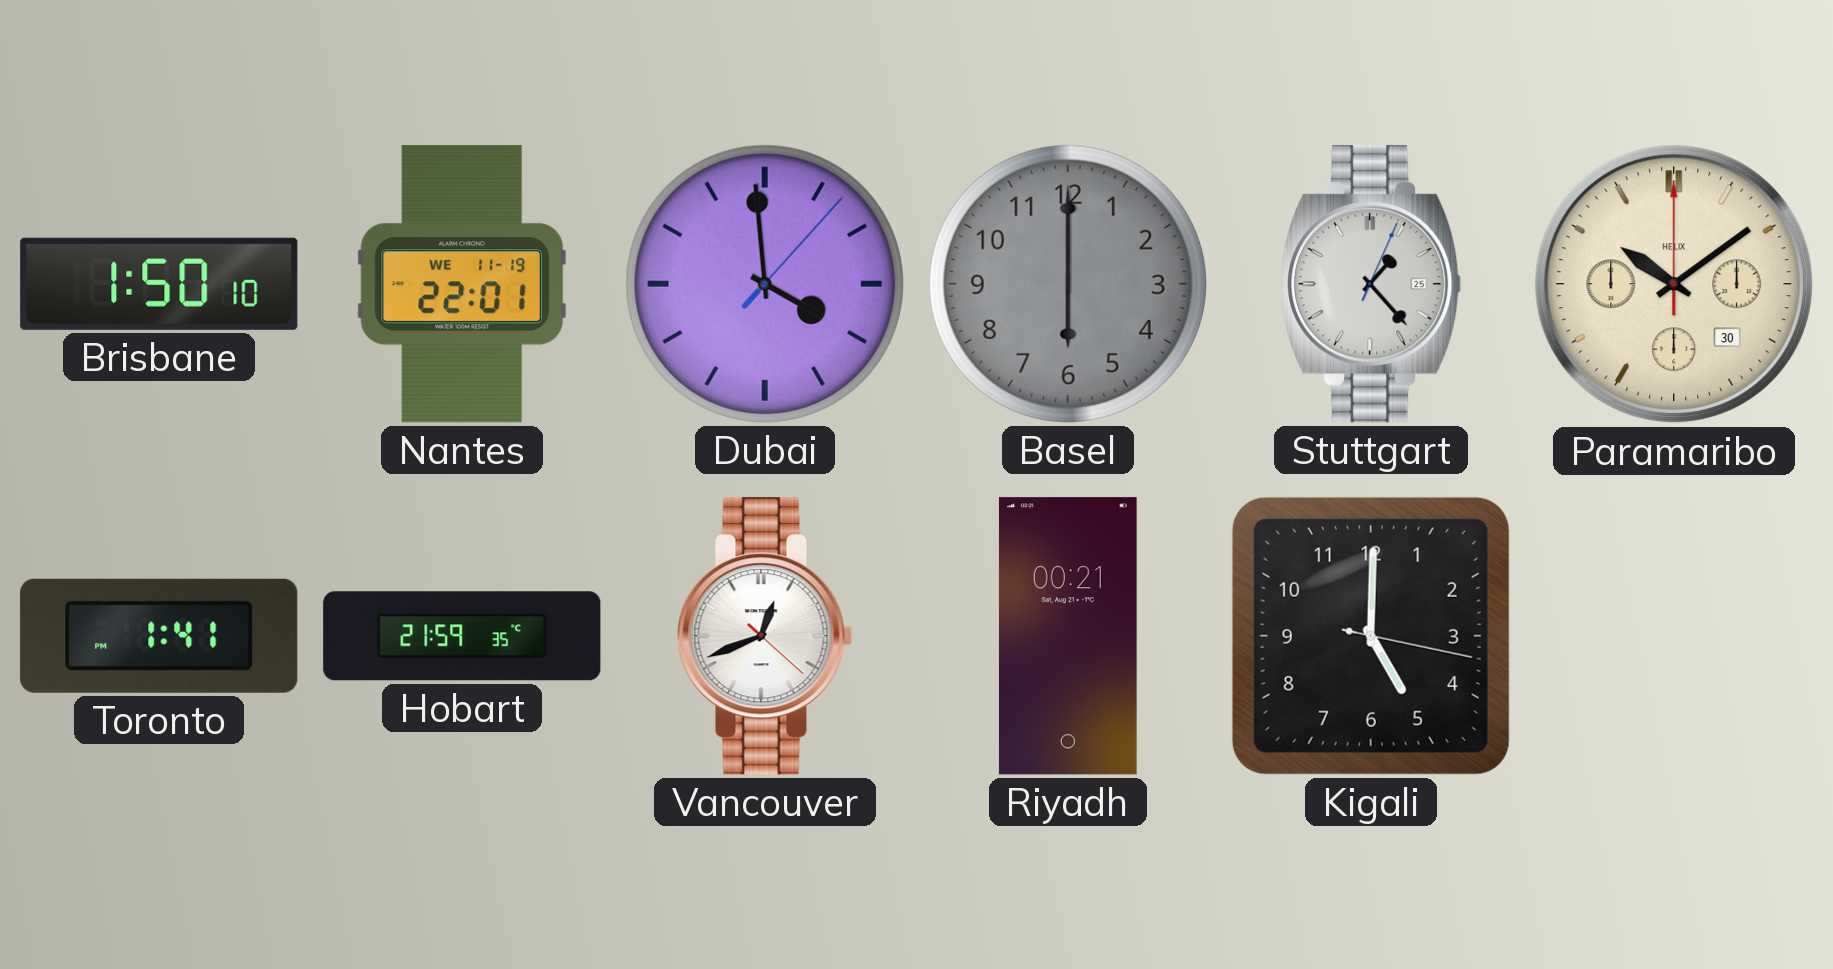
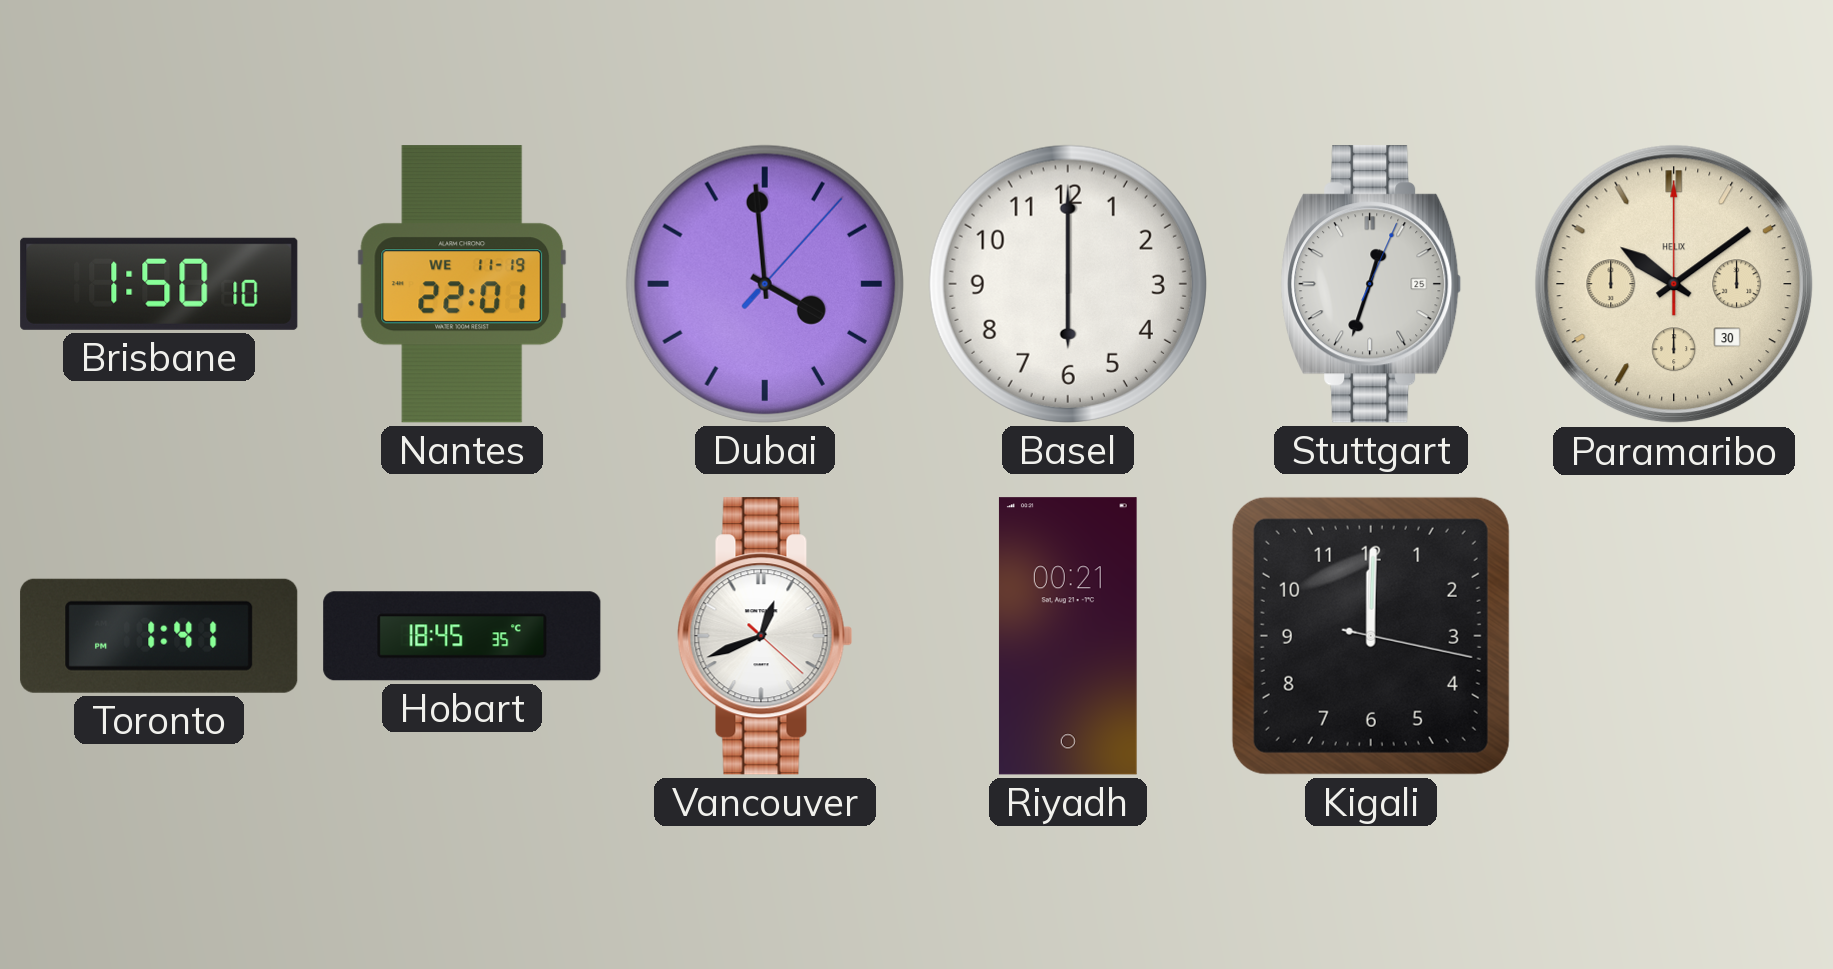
Basel dial: grey -> white (1068, 284)
Stuttgart: 1:23 -> 12:33 (1371, 284)
Hobart: 21:59 -> 18:45 (462, 636)
Kigali: 5:00 -> 12:00 (1371, 636)
